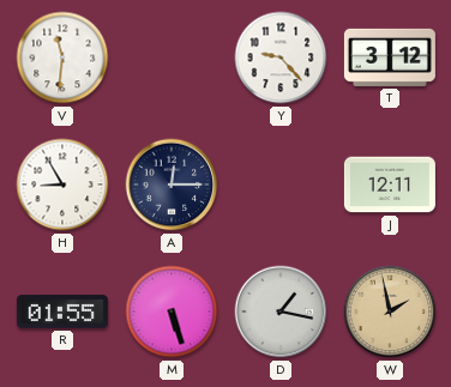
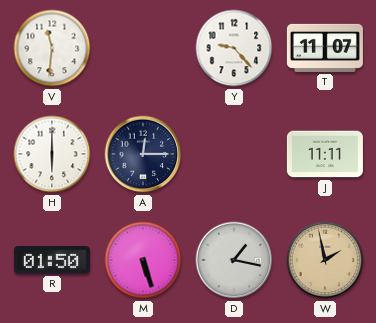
T: 3:12 -> 11:07 (325, 48)
H: 8:55 -> 6:00 (52, 154)
J: 12:11 -> 11:11 (325, 154)
R: 01:55 -> 01:50 (52, 260)
